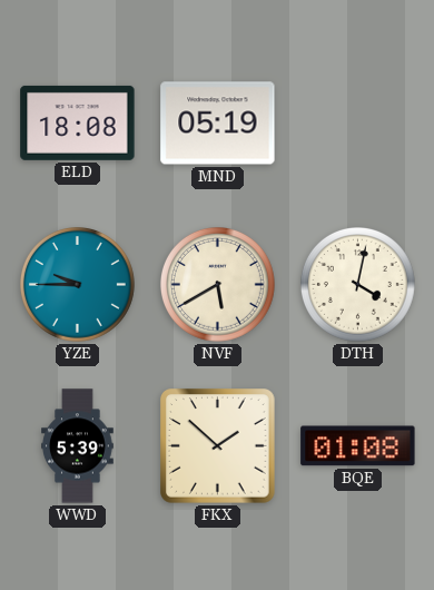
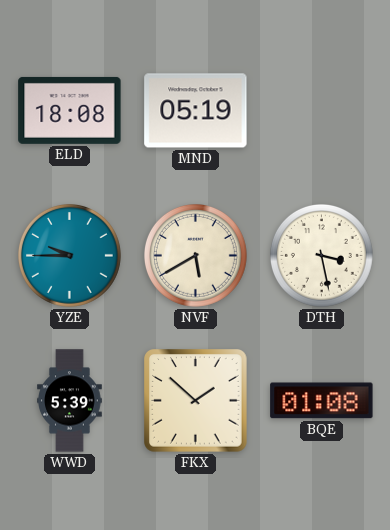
DTH: 4:02 -> 3:28 (322, 256)
